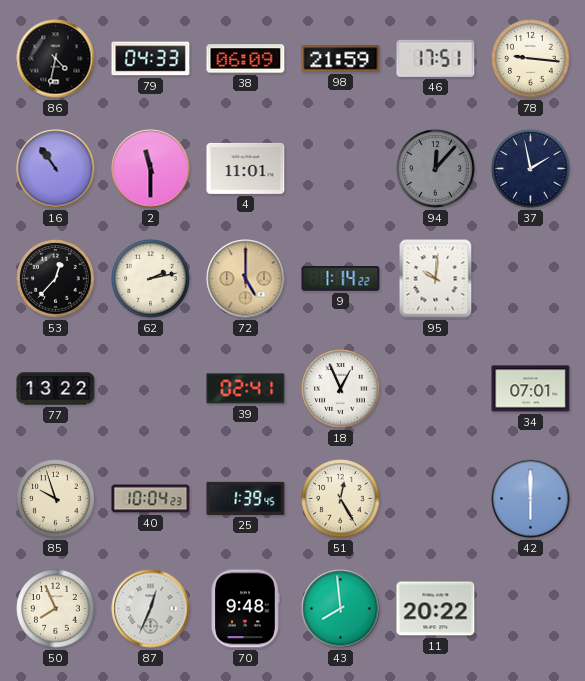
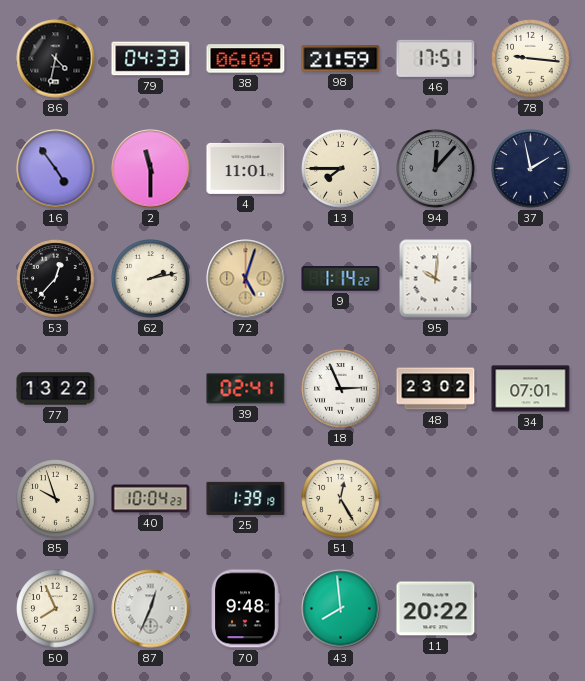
16: 10:54 -> 4:54 (56, 169)
13: none -> 7:45 (341, 169)
72: 5:00 -> 5:03 (246, 279)
18: 12:56 -> 2:56 (341, 389)
48: none -> 23:02 (436, 389)
25: 1:39:45 -> 1:39:19 (246, 498)
42: 6:00 -> none (531, 499)
